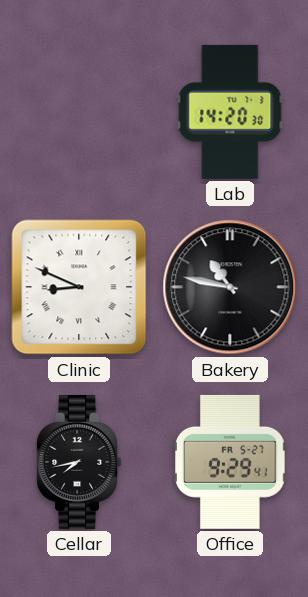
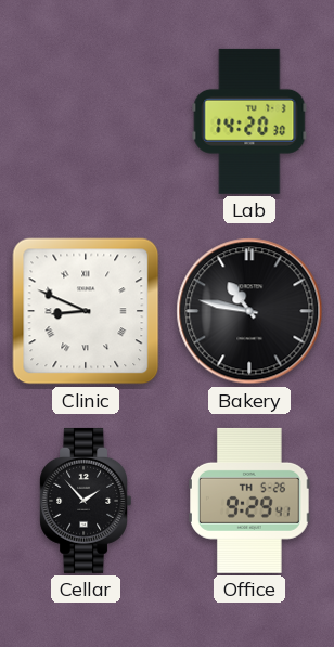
Cellar: 7:43 -> 1:53 (85, 501)
Office date: FR 5-27 -> TH 5-26 (251, 501)
